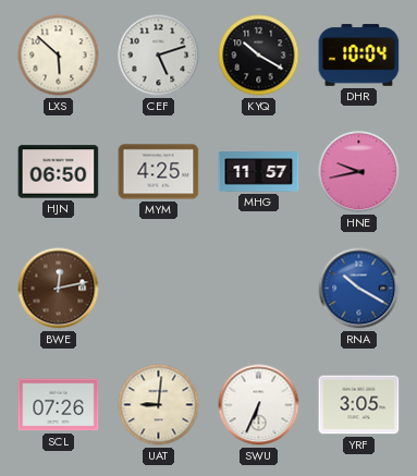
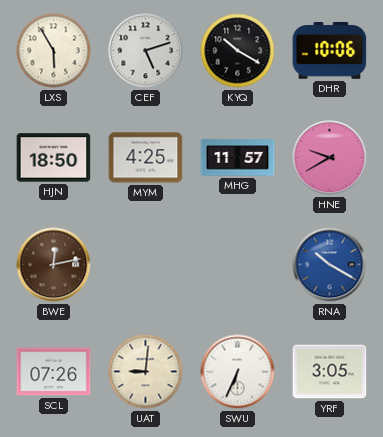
LXS: 5:52 -> 5:55 (54, 51)
DHR: 10:04 -> 10:06 (330, 50)
HJN: 06:50 -> 18:50 (54, 158)
HNE: 9:43 -> 9:40 (330, 158)
